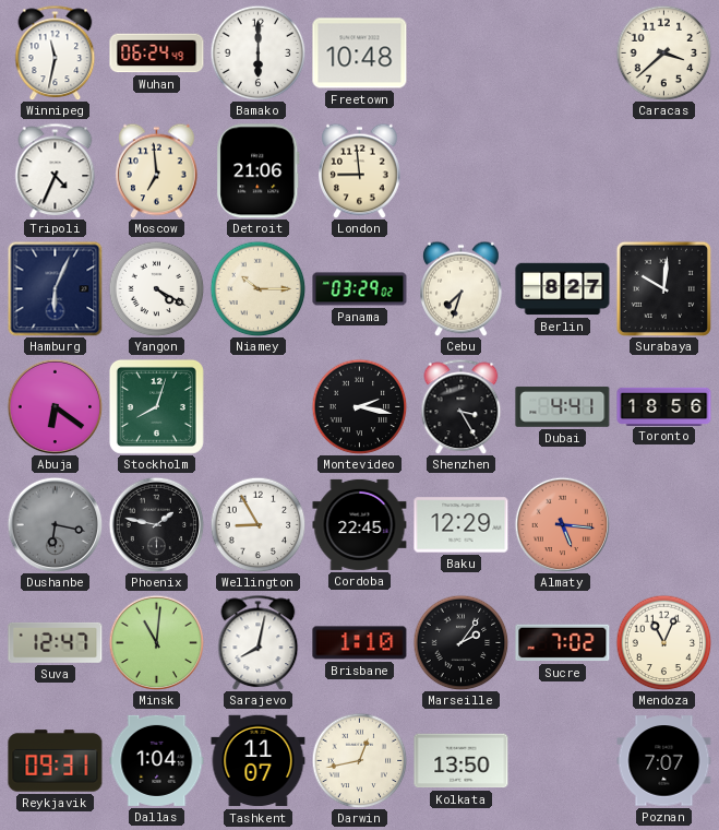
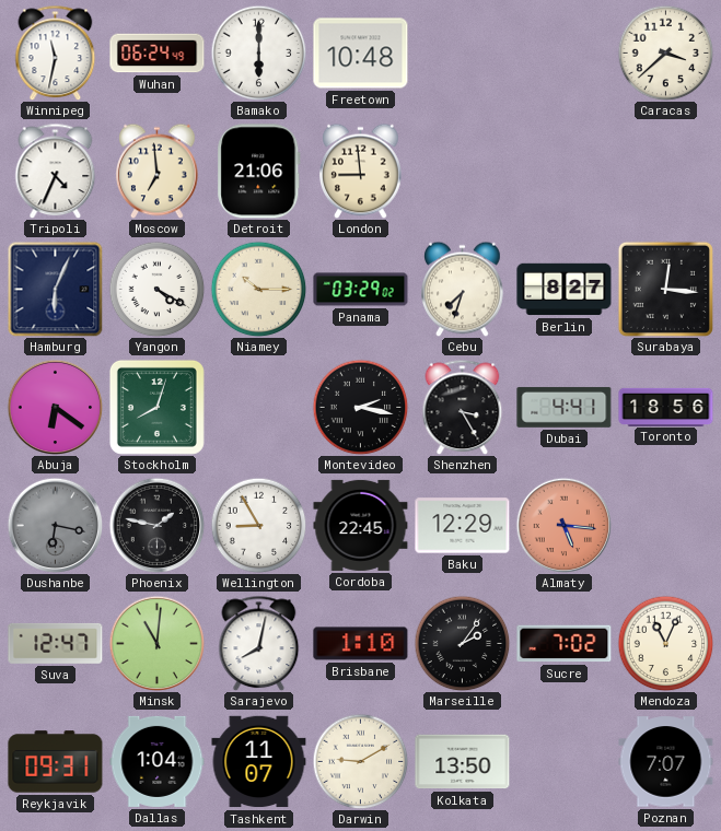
Surabaya: 10:01 -> 12:16 (665, 289)
Darwin: 12:43 -> 9:10 (360, 761)
